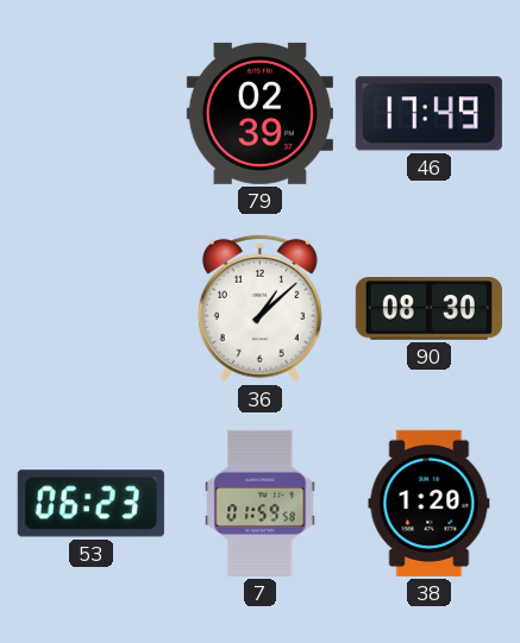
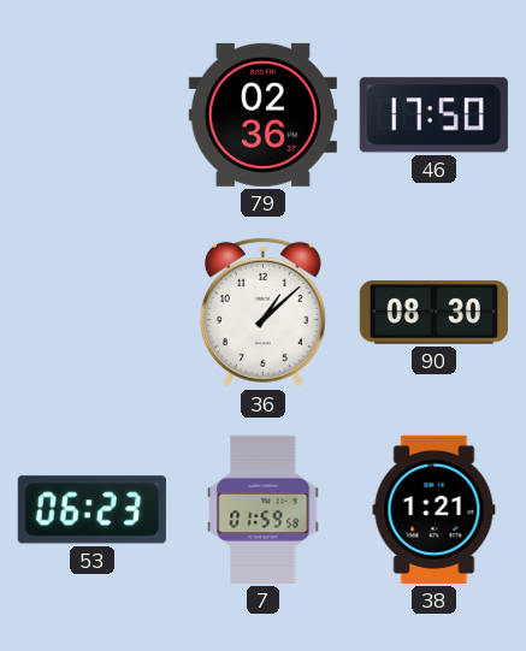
79: 02:39 -> 02:36 (262, 114)
46: 17:49 -> 17:50 (433, 116)
38: 1:20 -> 1:21 (435, 509)
